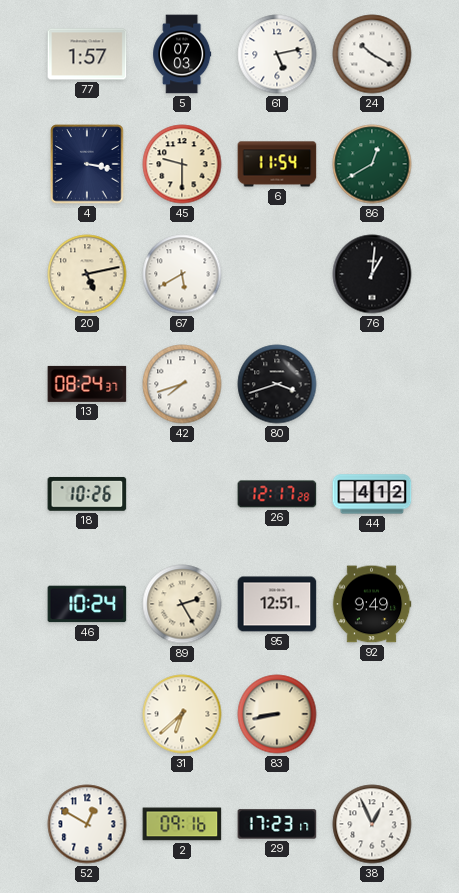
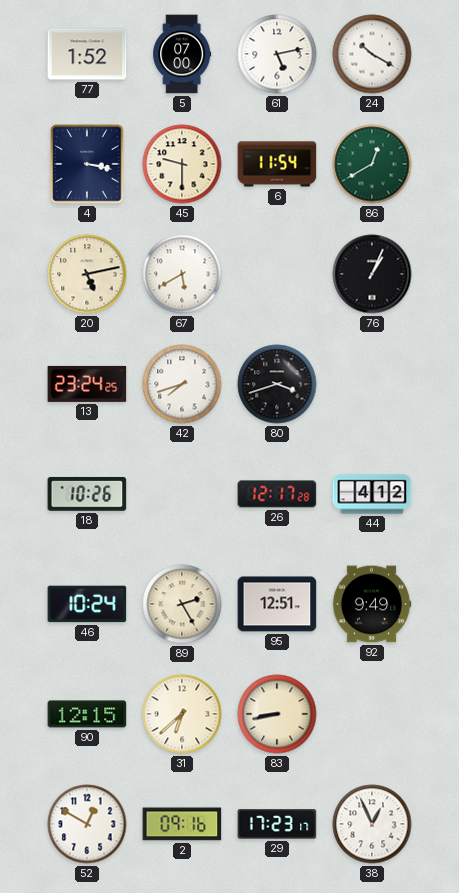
77: 1:57 -> 1:52 (87, 54)
5: 07:03 -> 07:00 (182, 54)
76: 1:01 -> 1:04 (372, 274)
13: 08:24 -> 23:24 (87, 384)
90: none -> 12:15 (87, 714)
